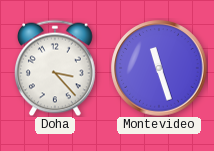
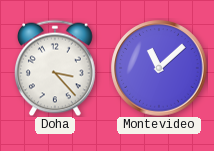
Montevideo: 11:27 -> 11:08 (159, 68)
